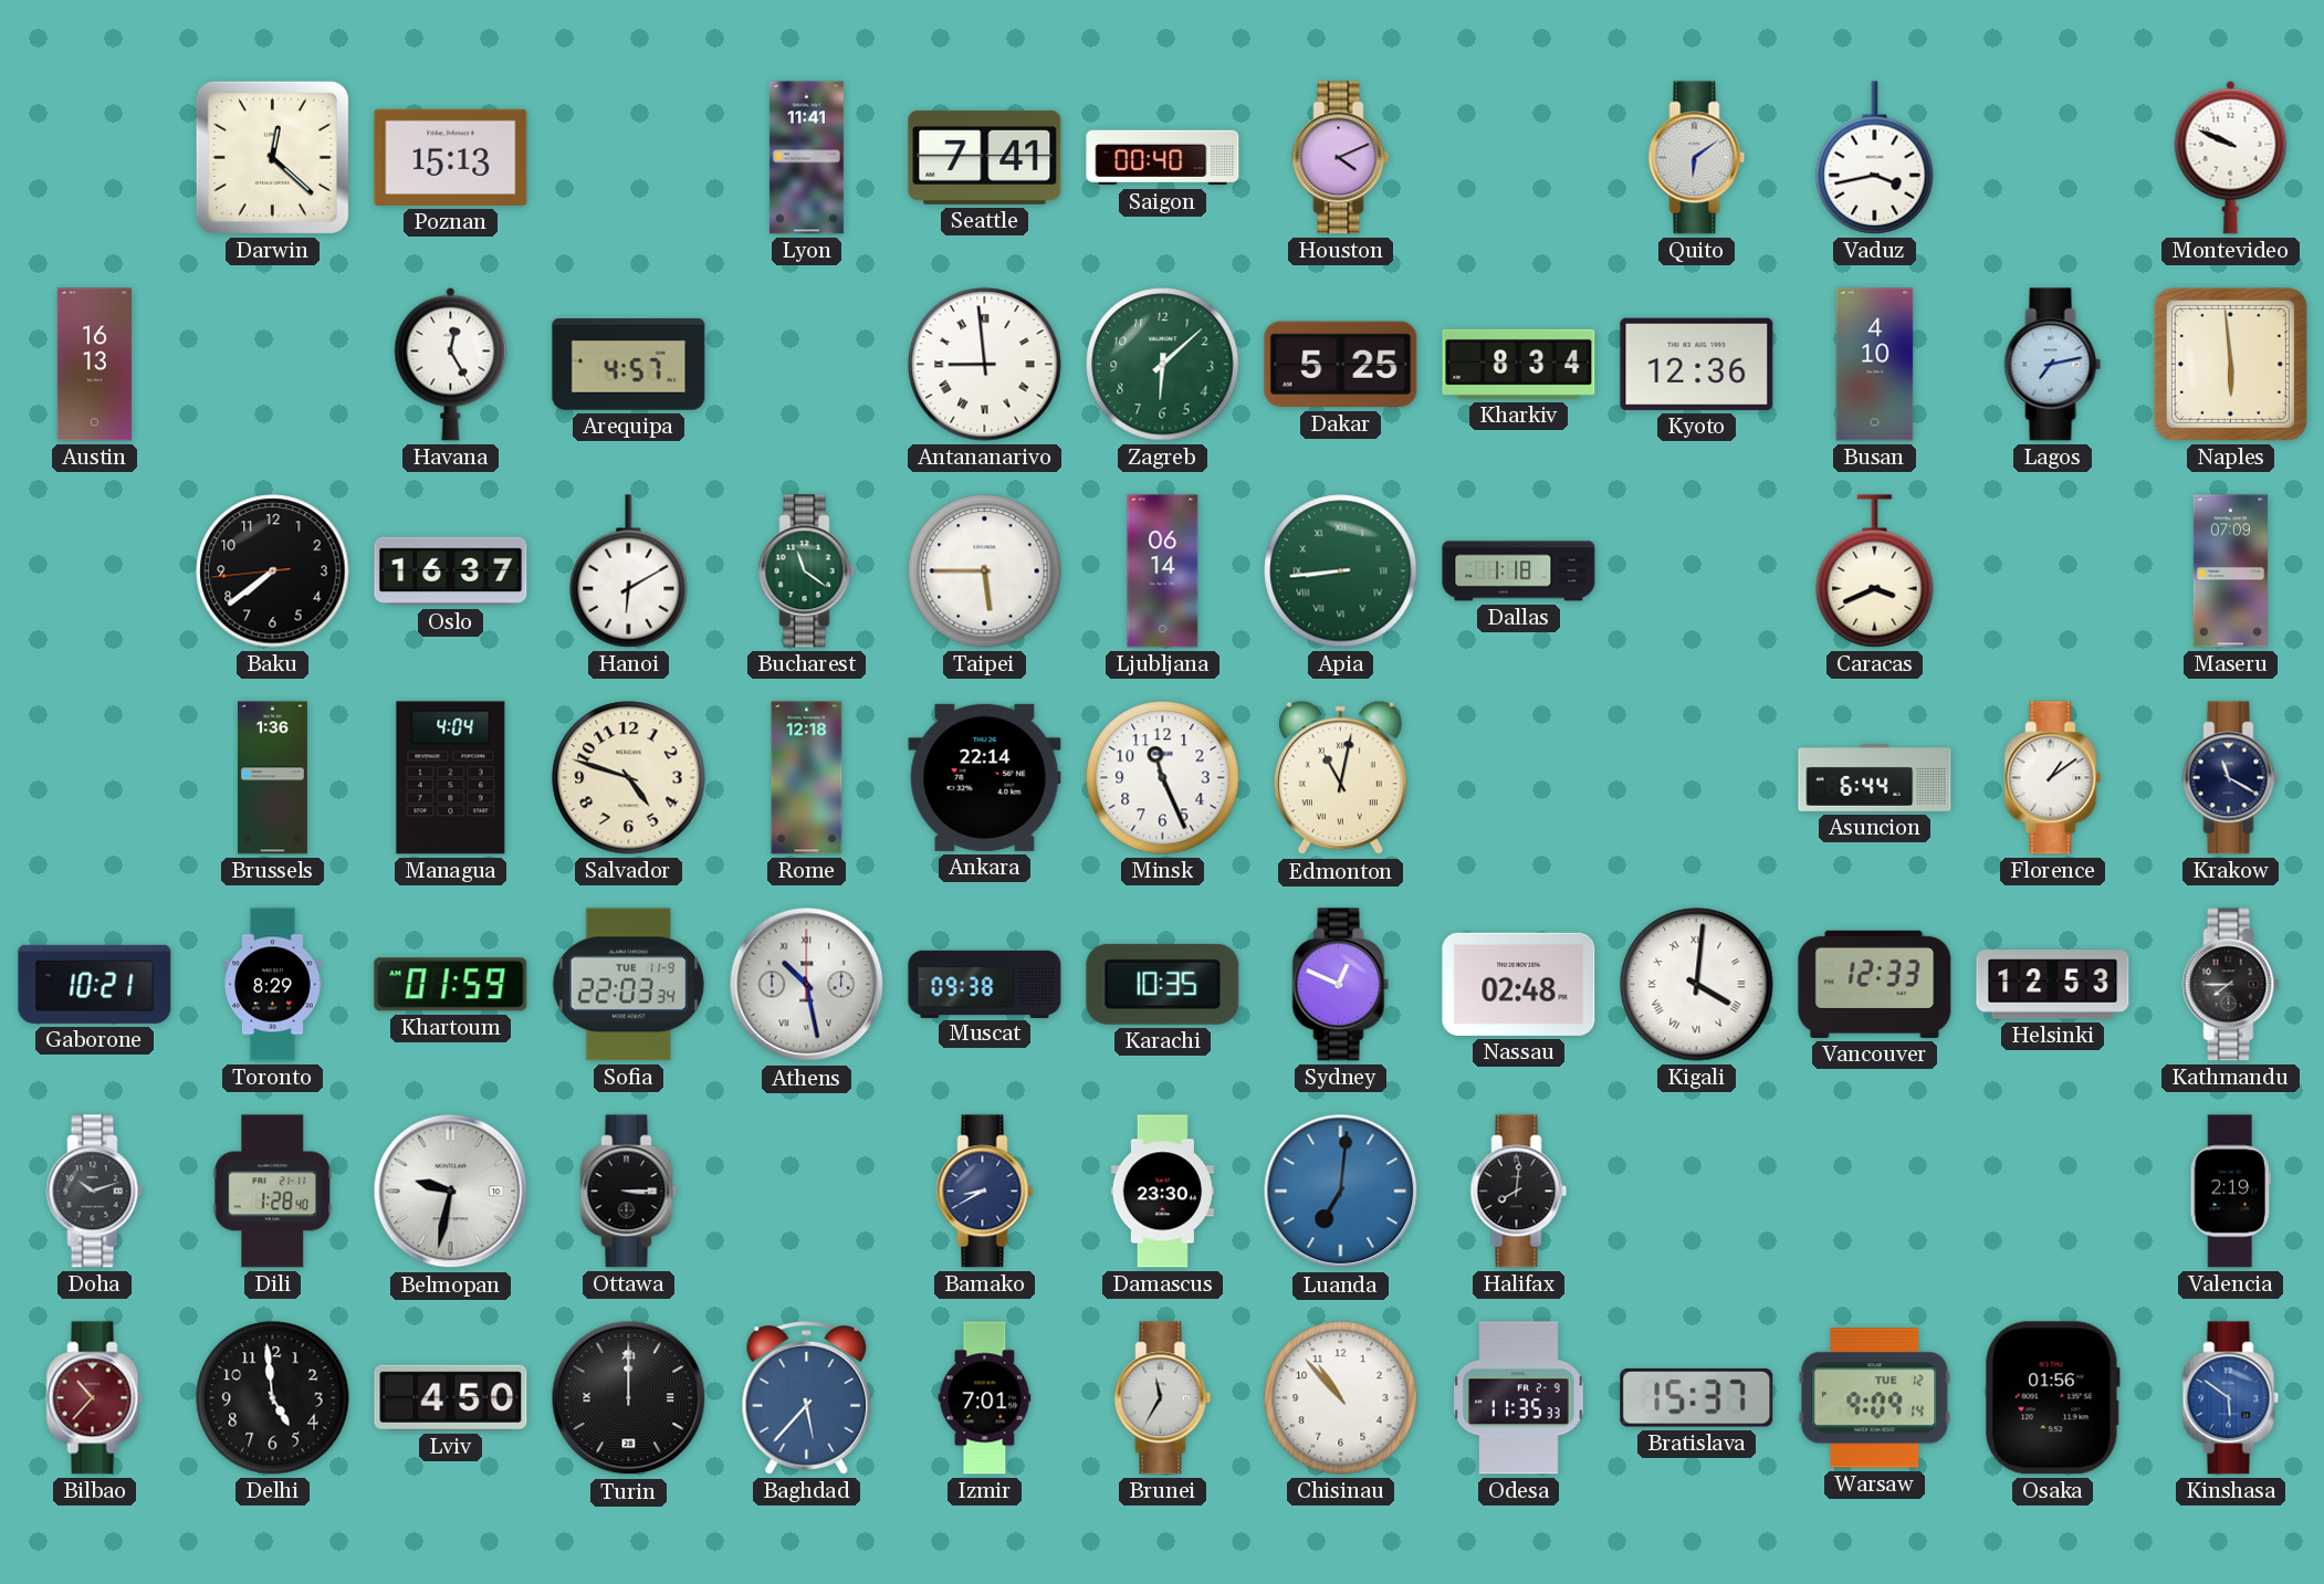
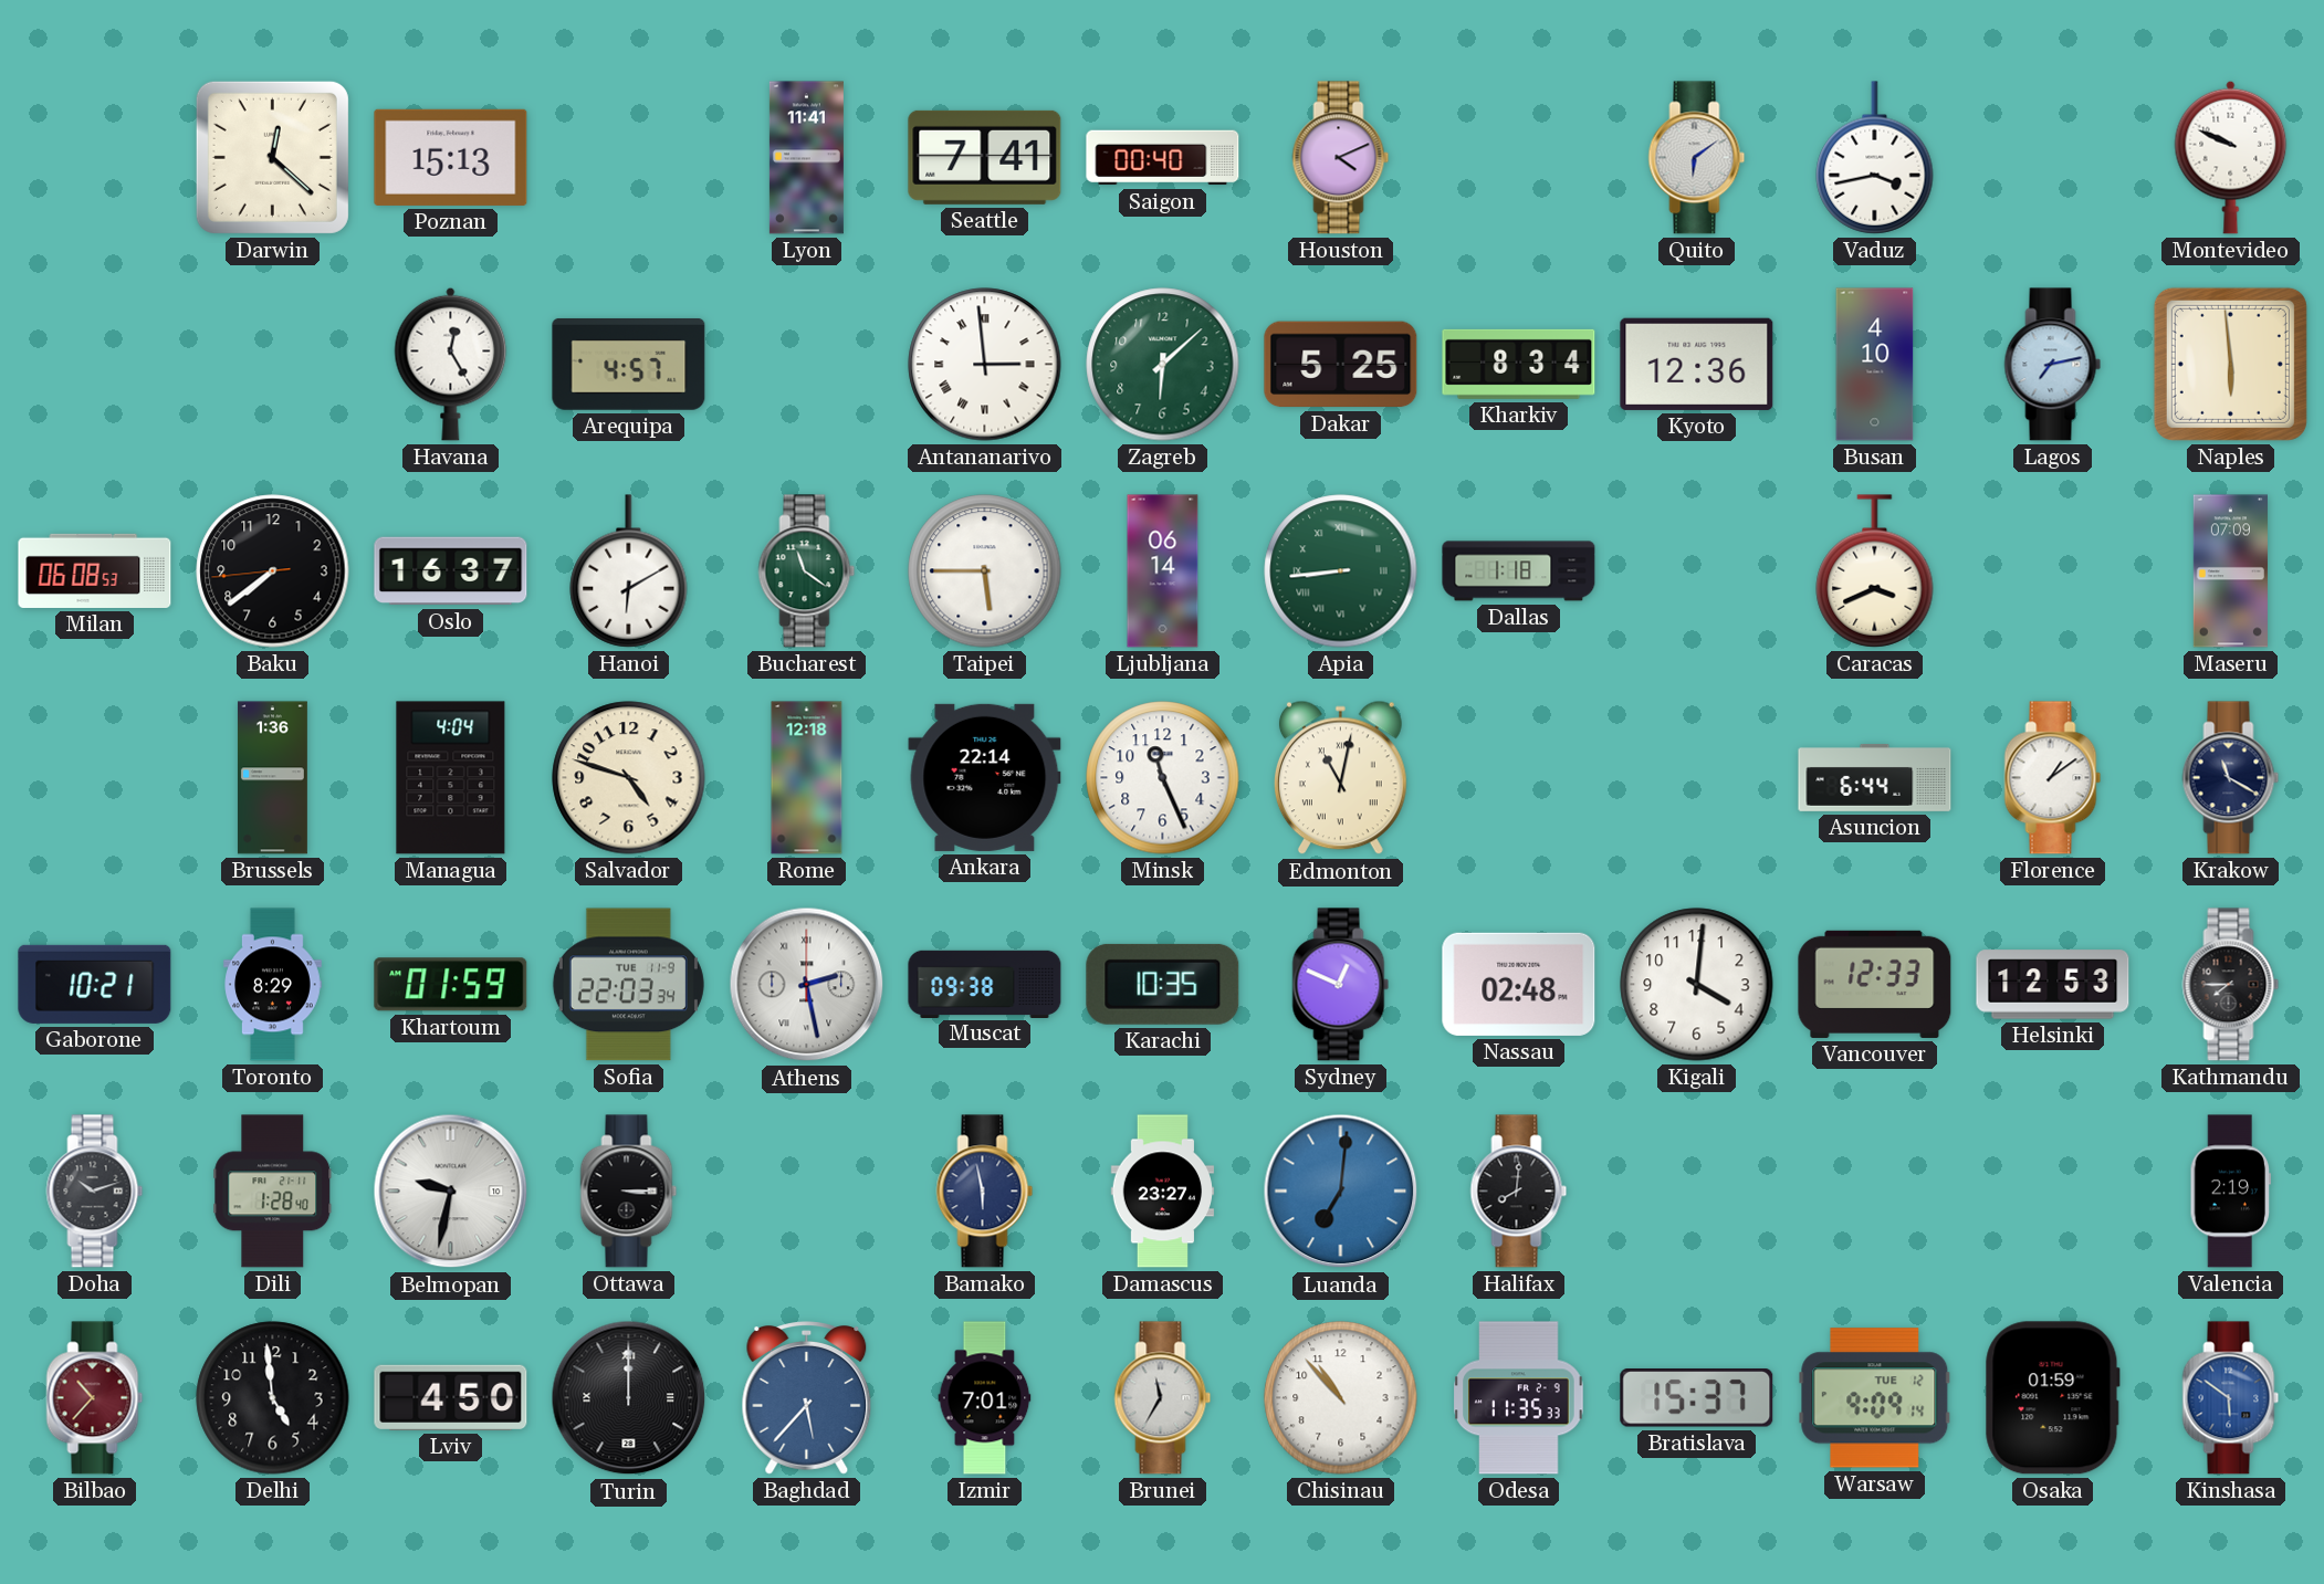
Austin: 16:13 -> none (94, 365)
Antananarivo: 8:59 -> 2:59 (985, 365)
Milan: none -> 06:08 (95, 570)
Athens: 10:28 -> 2:28 (807, 985)
Kigali numerals: Roman -> Arabic (1697, 985)
Bamako: 8:40 -> 5:58 (985, 1192)
Damascus: 23:30 -> 23:27 (1163, 1192)
Osaka: 01:56 -> 01:59 (2052, 1398)
